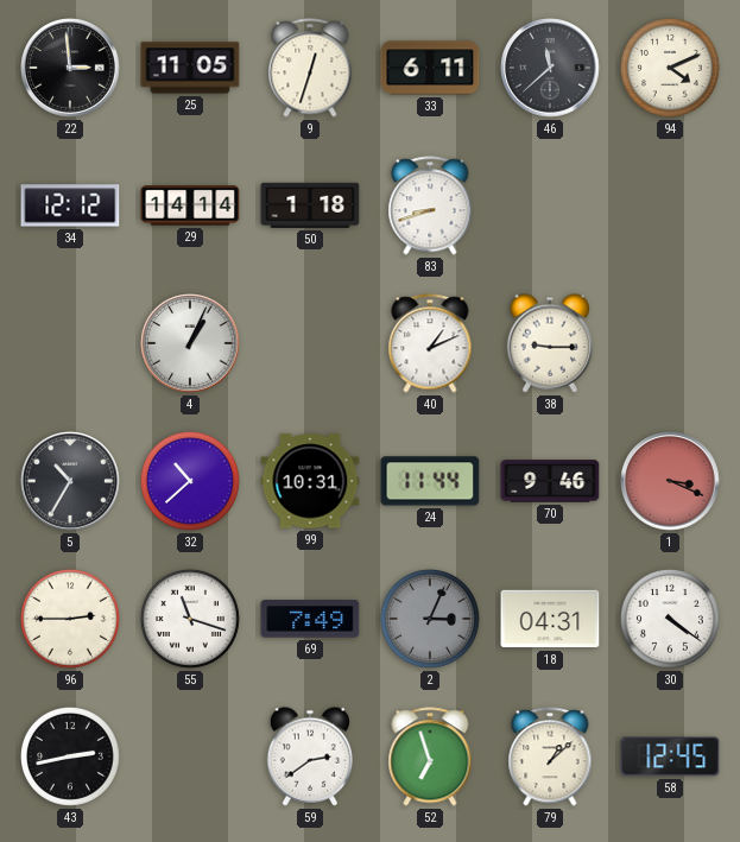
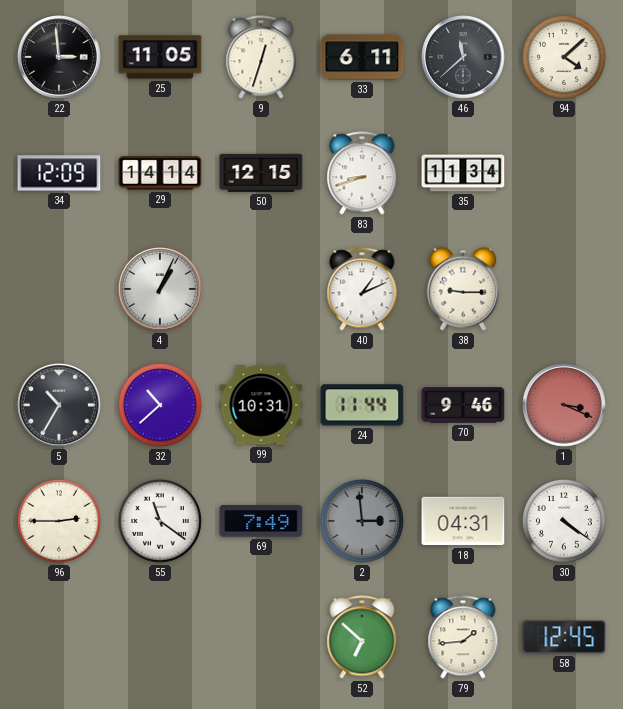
94: 4:11 -> 4:08 (564, 57)
34: 12:12 -> 12:09 (59, 173)
50: 1:18 -> 12:15 (261, 173)
35: none -> 11:34 (463, 173)
55: 11:18 -> 11:21 (160, 521)
2: 3:04 -> 2:59 (362, 521)
43: 2:43 -> none (70, 756)
59: 2:39 -> none (309, 756)
52: 6:57 -> 6:52 (362, 637)
79: 1:08 -> 1:44 (463, 637)
